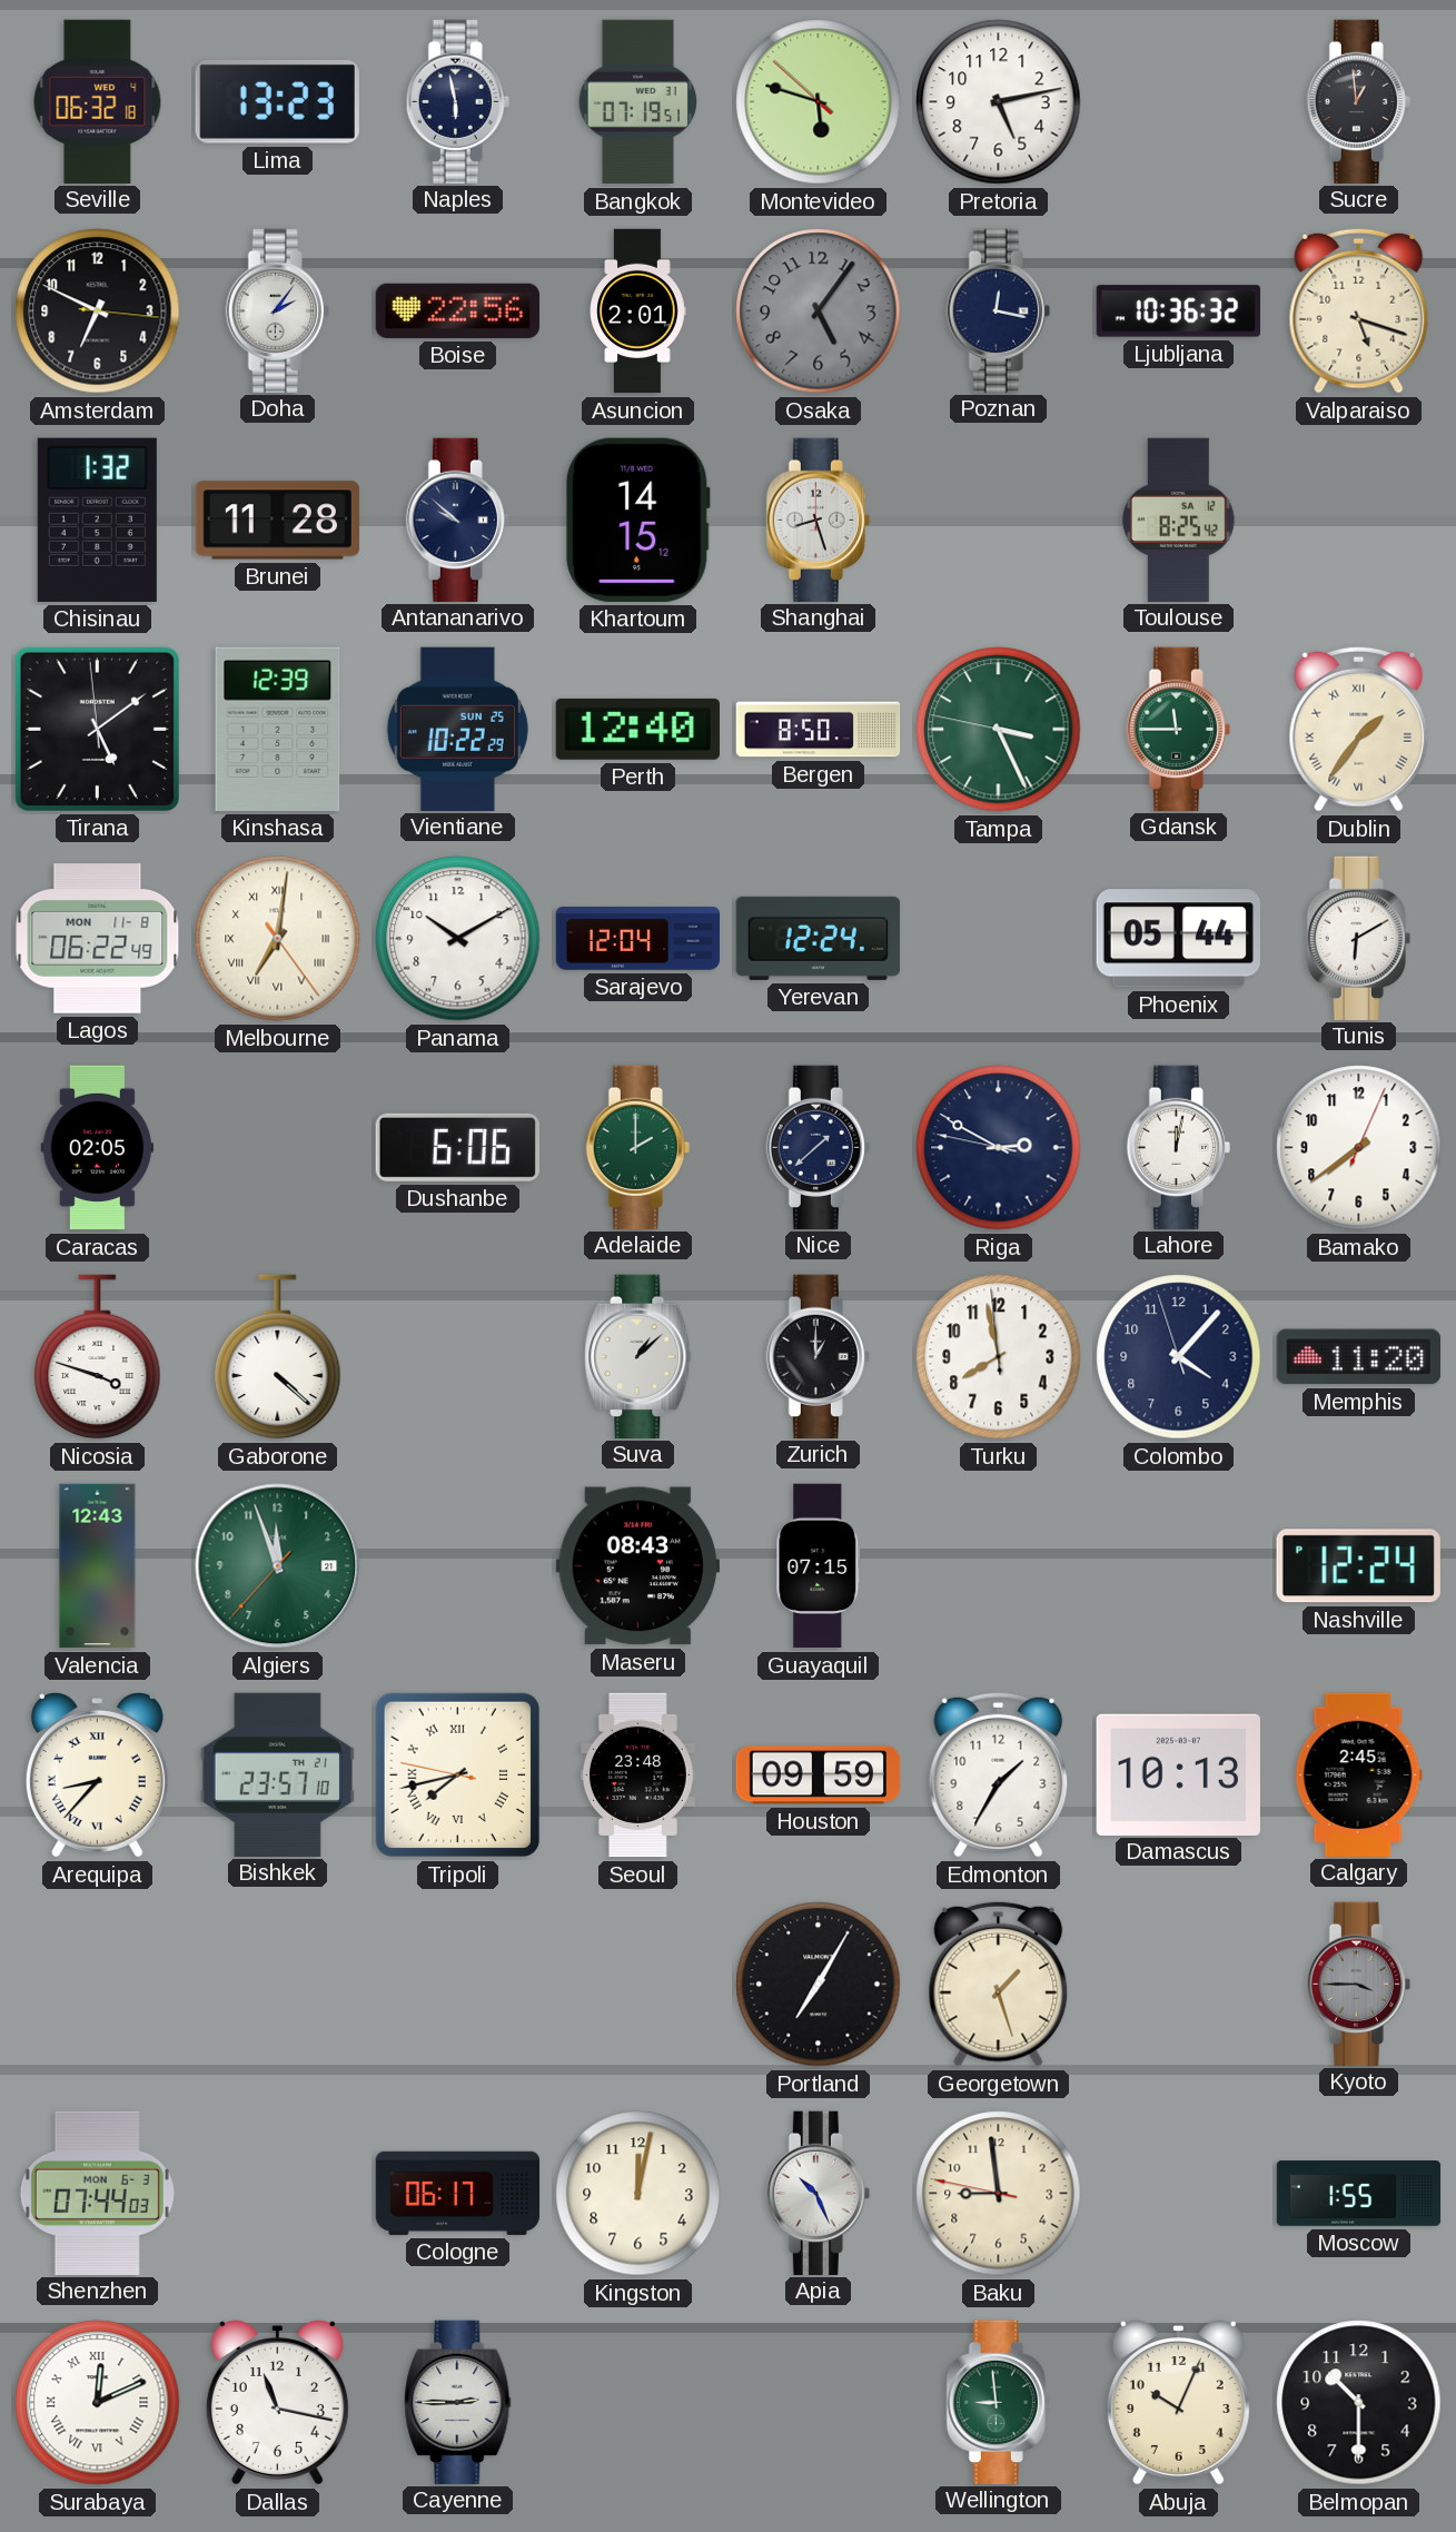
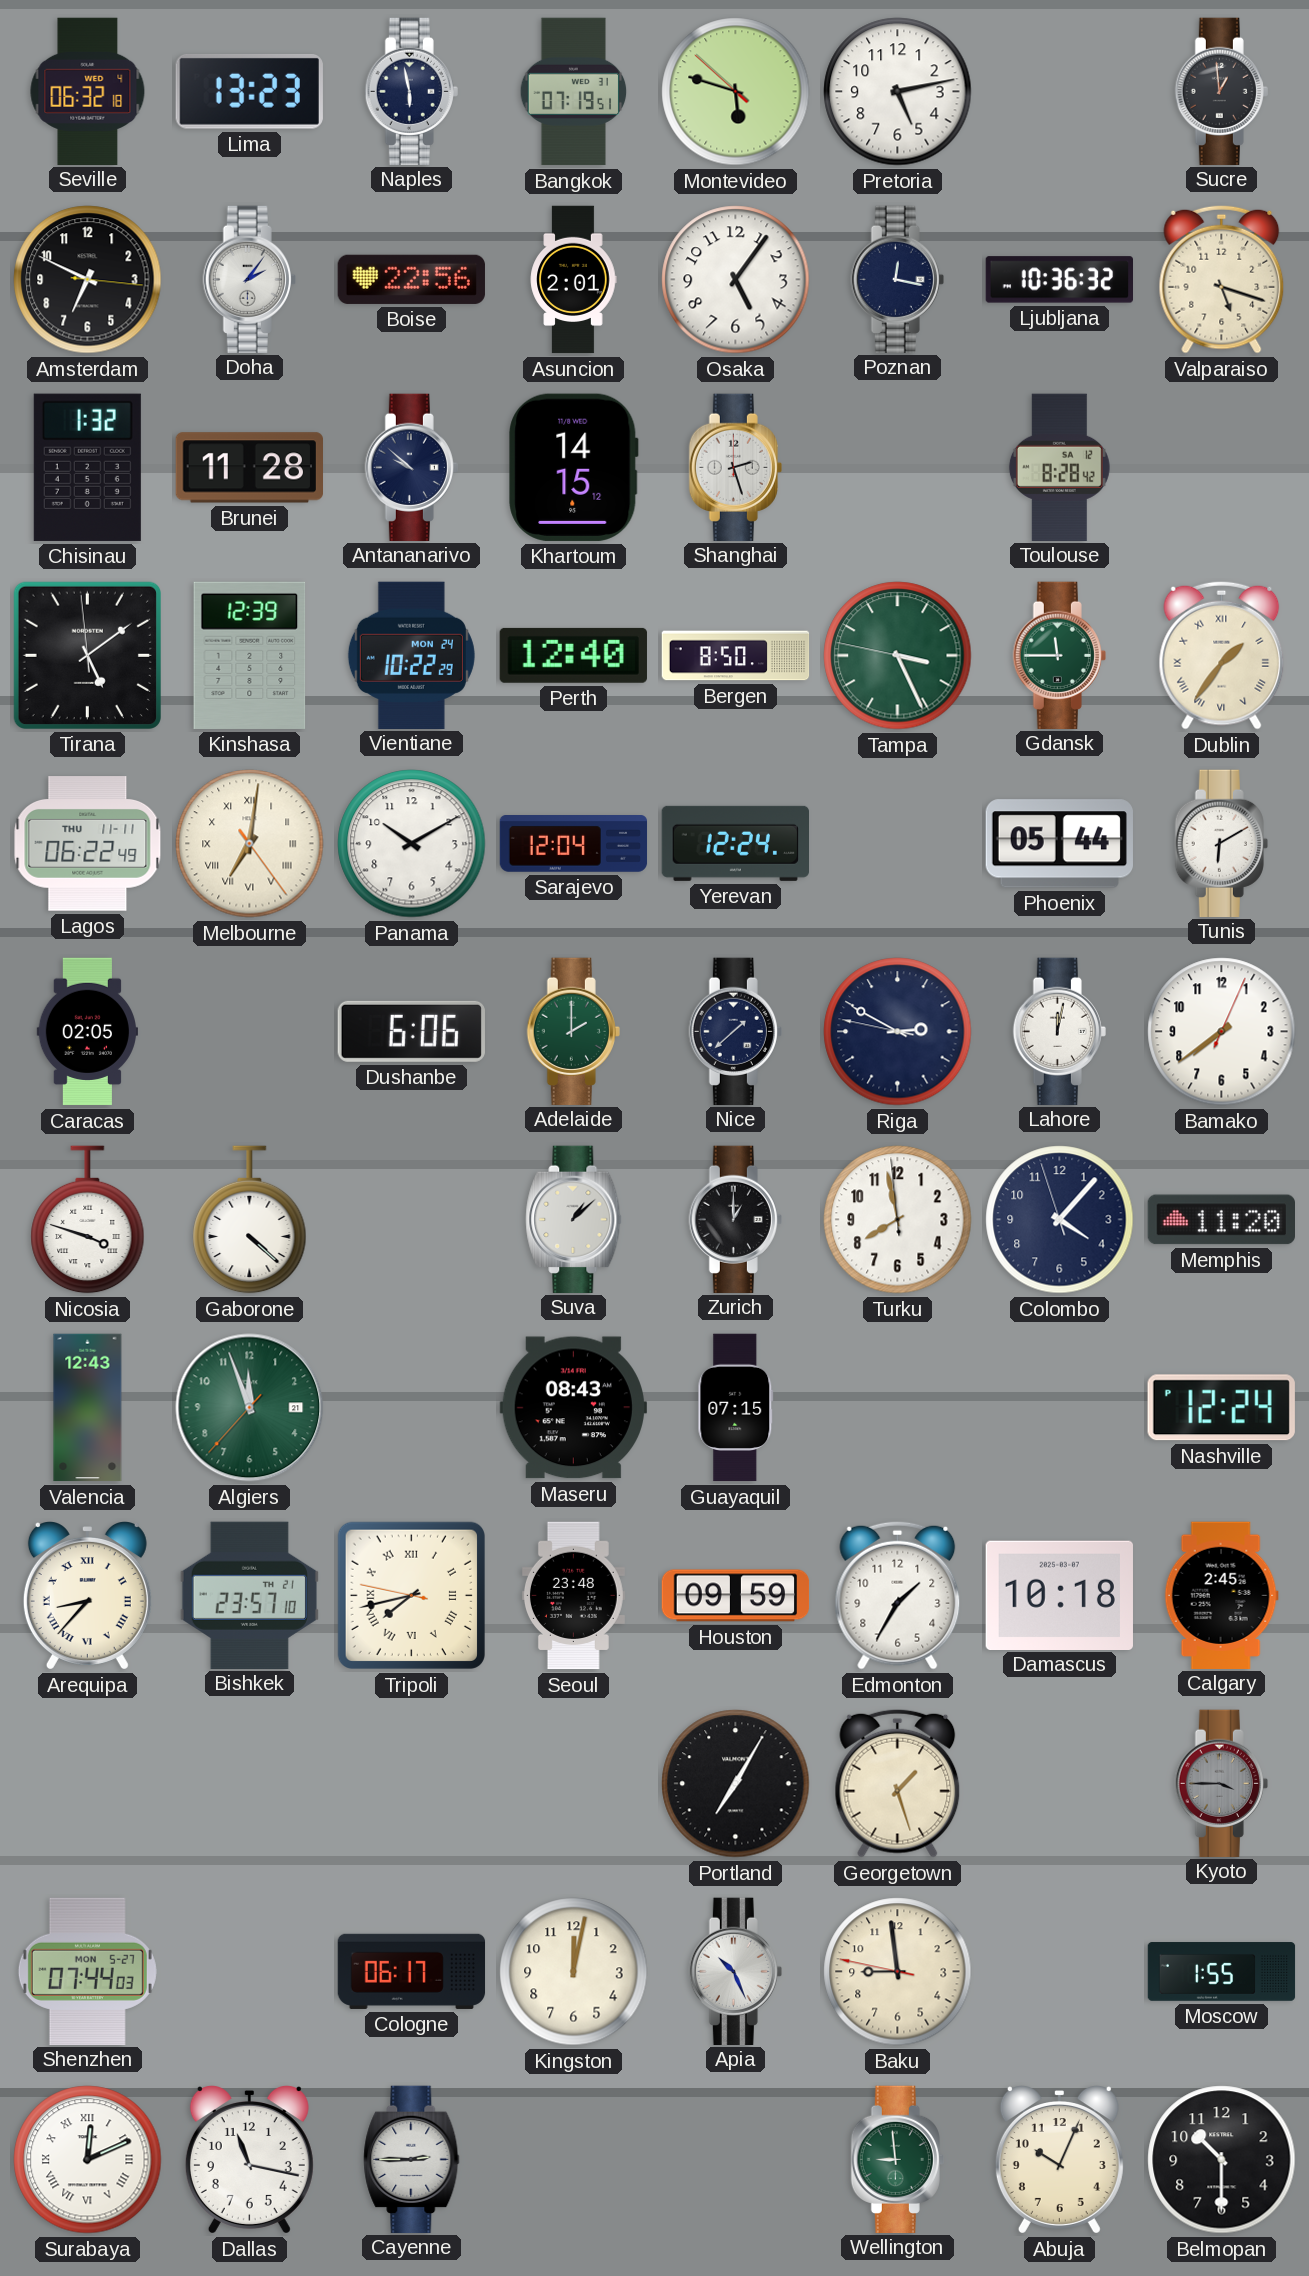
Osaka dial: grey -> white (736, 280)
Shanghai: 8:27 -> 2:27 (735, 467)
Toulouse: 8:25 -> 8:28 (1059, 467)
Vientiane date: SUN 25 -> MON 24 (411, 655)
Lagos date: MON 11-8 -> THU 11-11 (88, 844)
Damascus: 10:13 -> 10:18 (1059, 1595)
Shenzhen date: MON 6-3 -> MON 5-27 (87, 1971)
